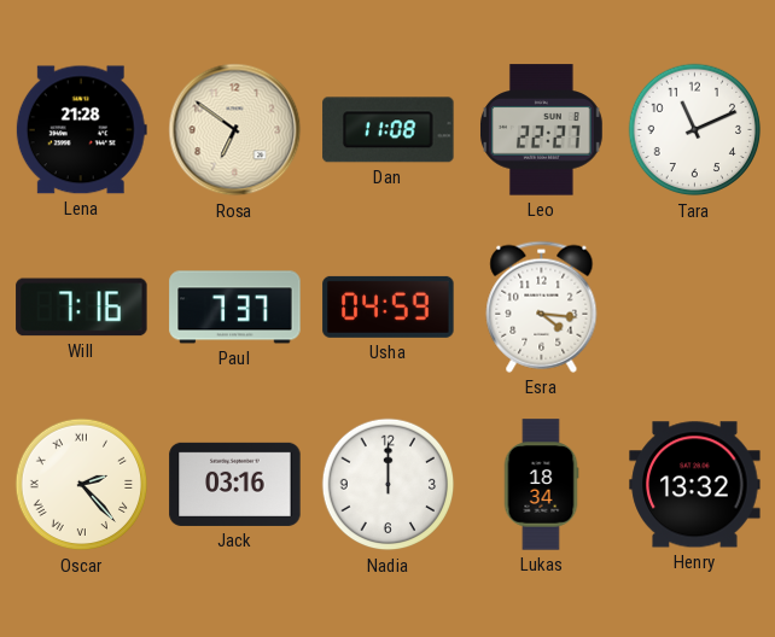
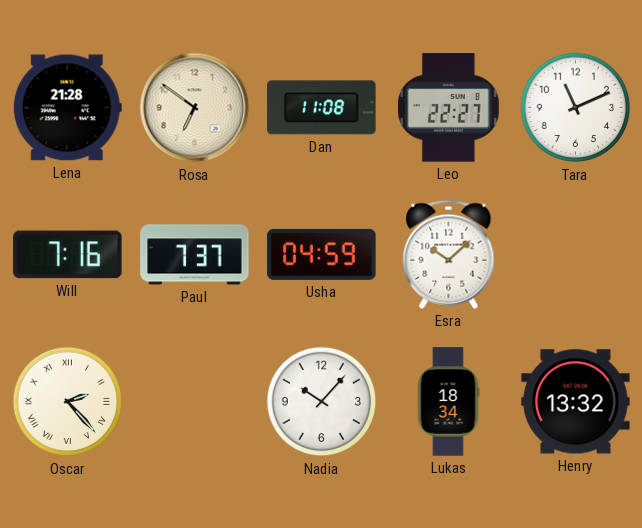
Esra: 4:16 -> 10:08 (449, 254)
Jack: 03:16 -> none (235, 484)
Nadia: 12:00 -> 10:07 (322, 402)
